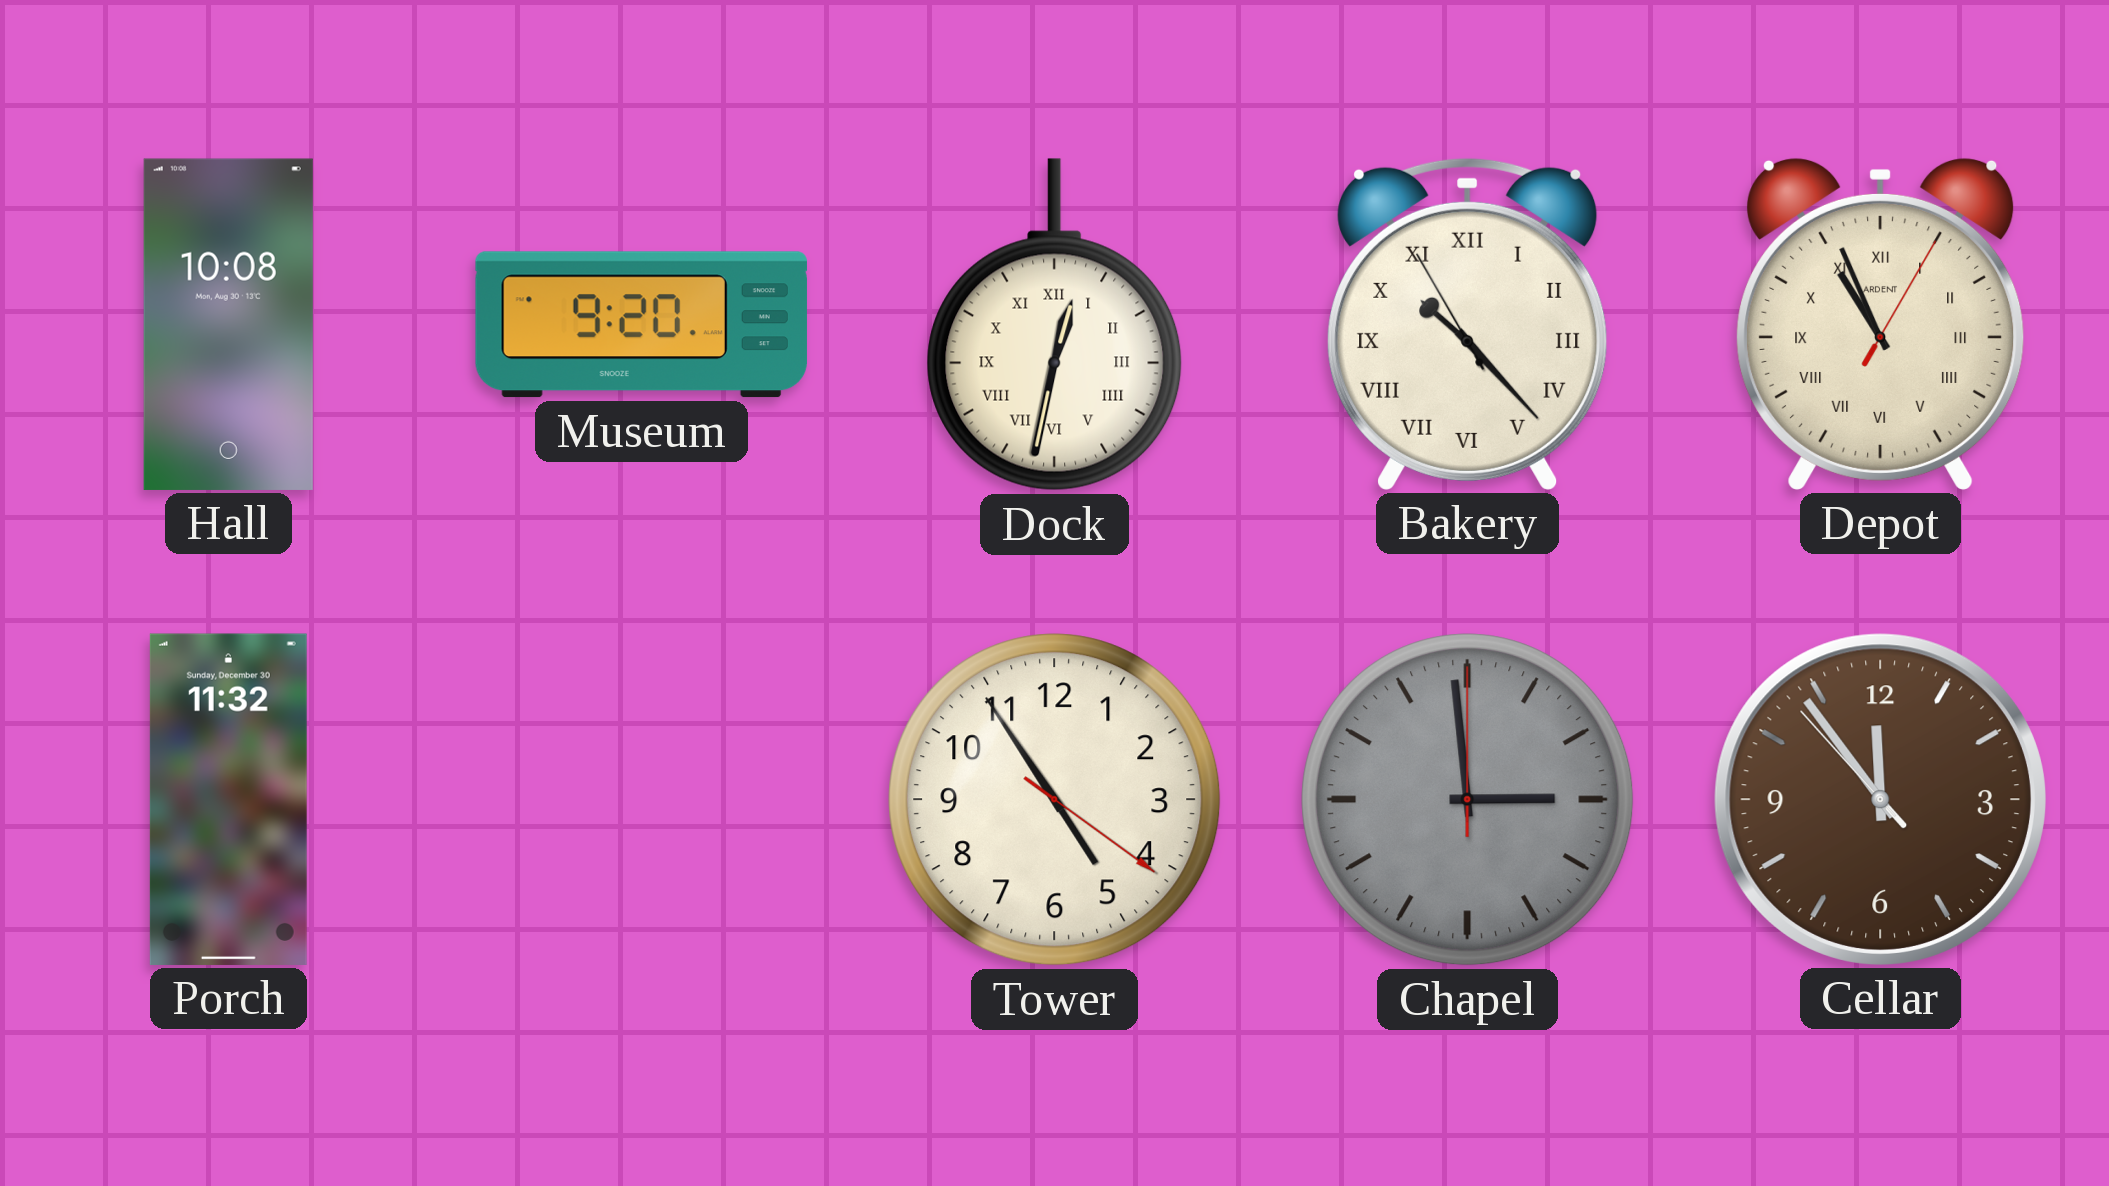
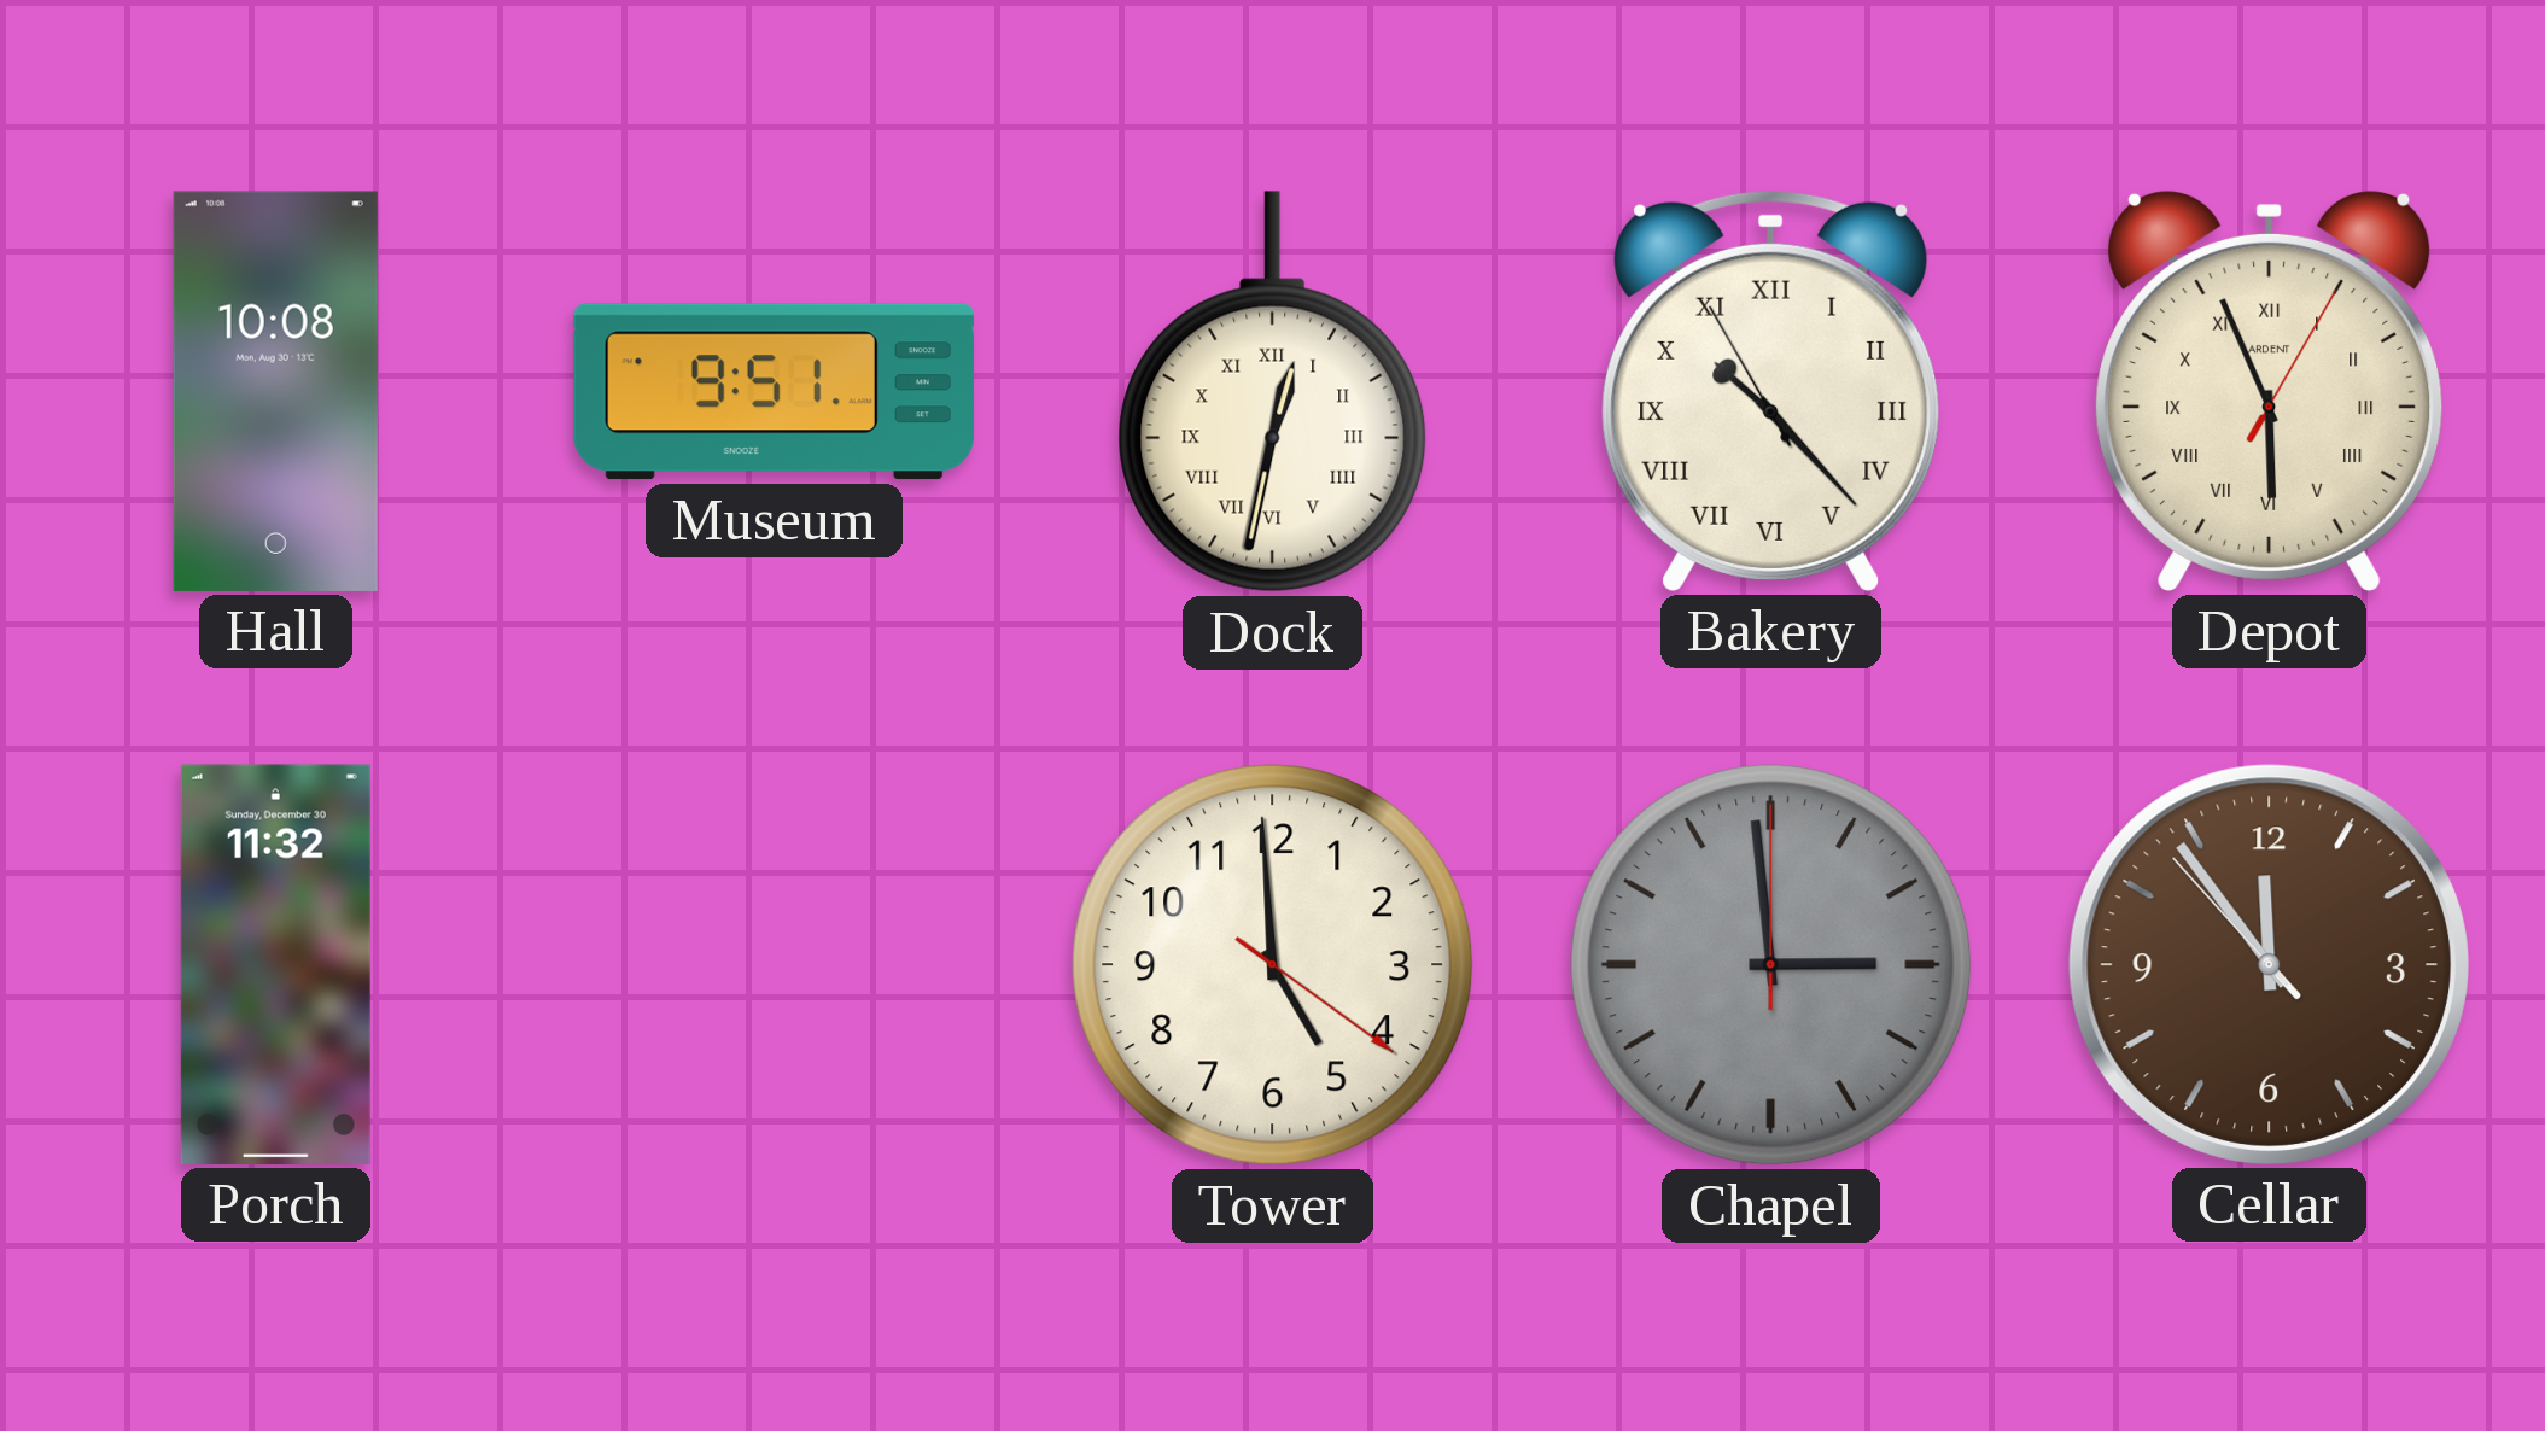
Museum: 9:20 -> 9:51 (774, 392)
Depot: 10:56 -> 5:56 (2270, 391)
Tower: 4:54 -> 4:59 (1273, 965)
